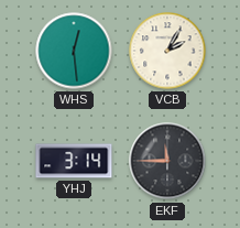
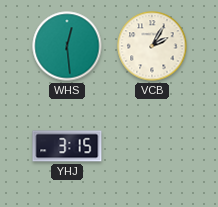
YHJ: 3:14 -> 3:15 (67, 146)
EKF: 11:45 -> none (167, 161)
